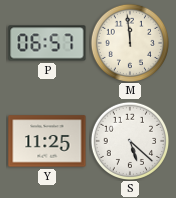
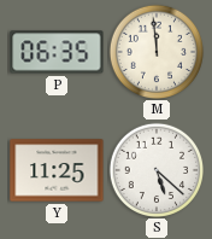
P: 06:57 -> 06:35 (57, 52)
